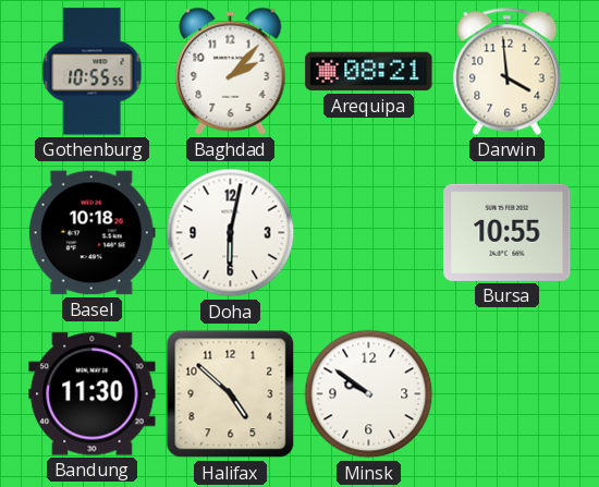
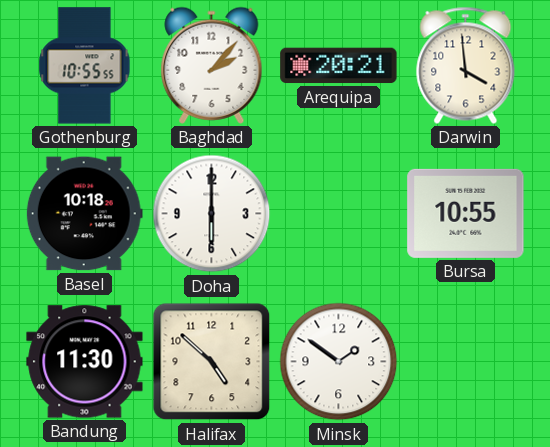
Arequipa: 08:21 -> 20:21 (339, 66)
Doha: 6:02 -> 6:00 (212, 214)
Minsk: 9:51 -> 1:51 (339, 362)
